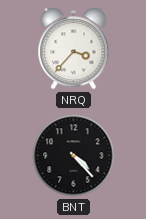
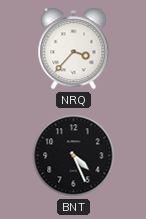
BNT: 4:23 -> 4:26 (74, 156)
